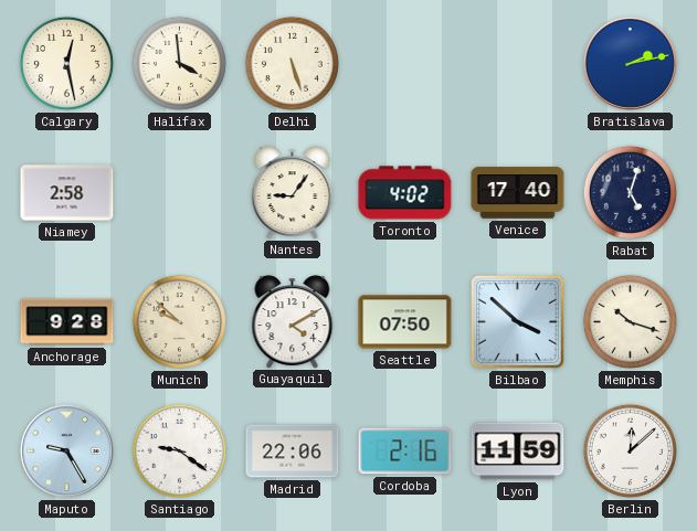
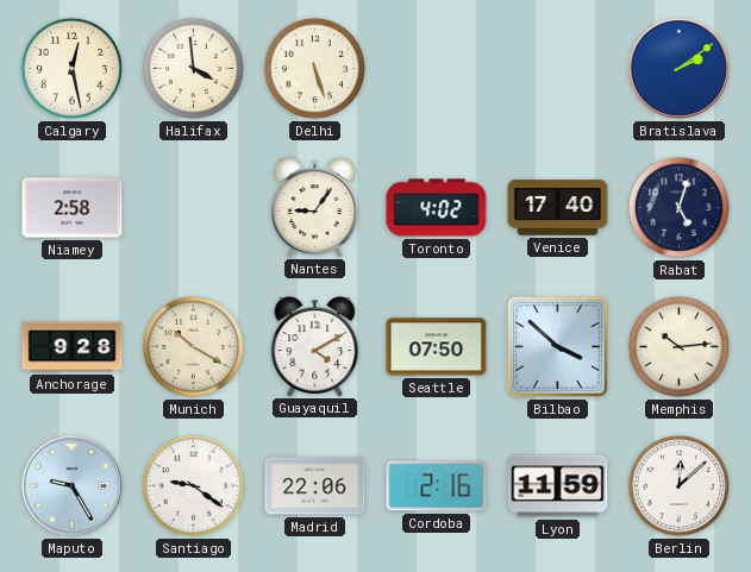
Bratislava: 2:13 -> 2:09 (678, 68)
Munich: 9:52 -> 10:20 (193, 346)
Memphis: 10:18 -> 10:14 (678, 346)
